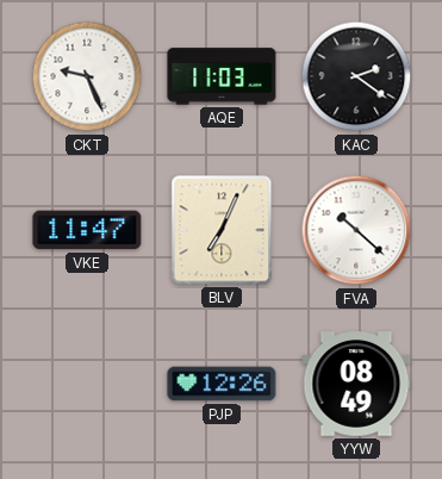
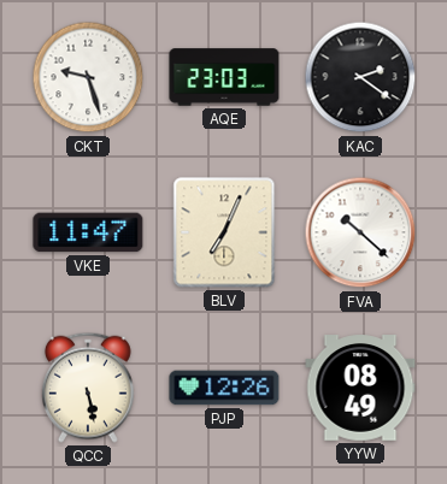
CKT: 9:26 -> 9:27 (88, 77)
AQE: 11:03 -> 23:03 (224, 77)
QCC: none -> 5:28 (88, 388)
